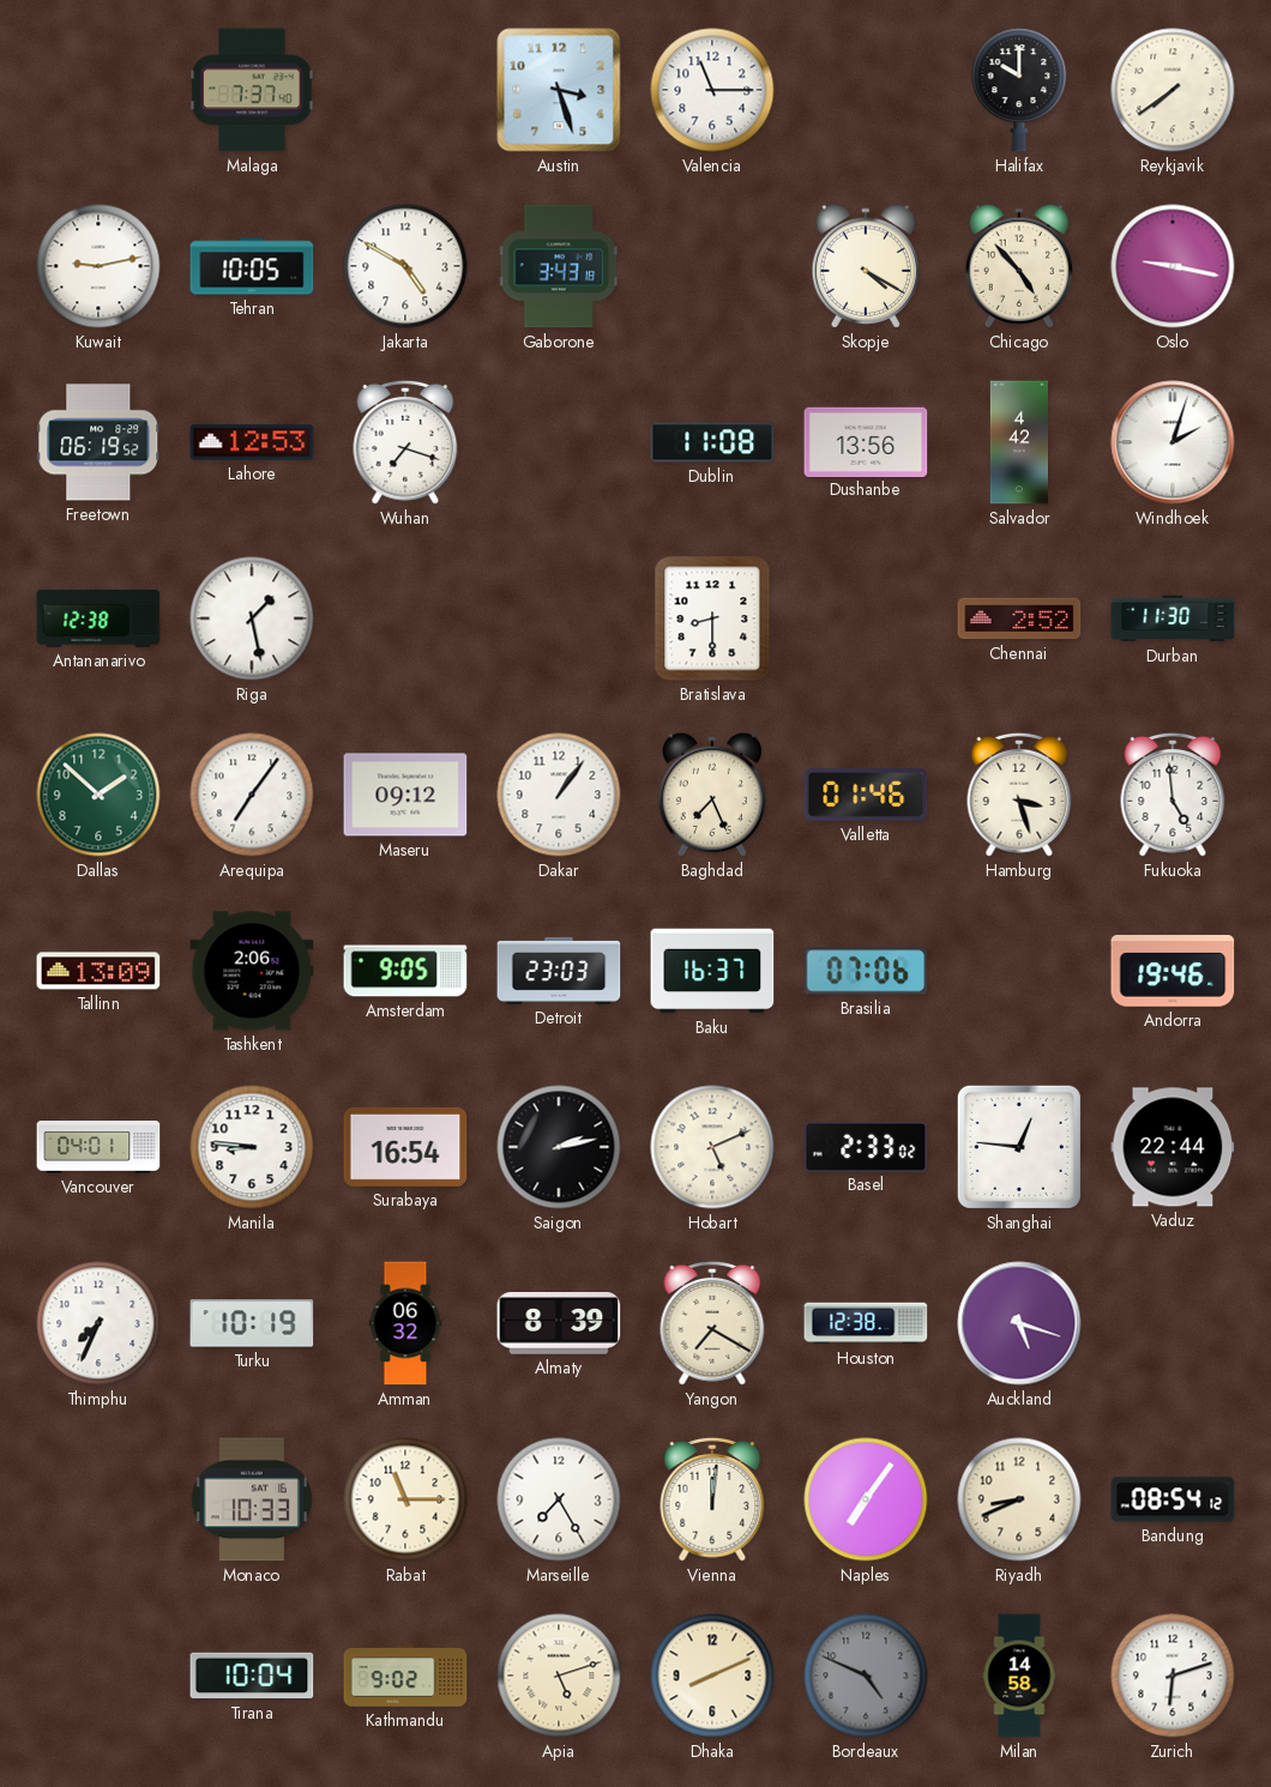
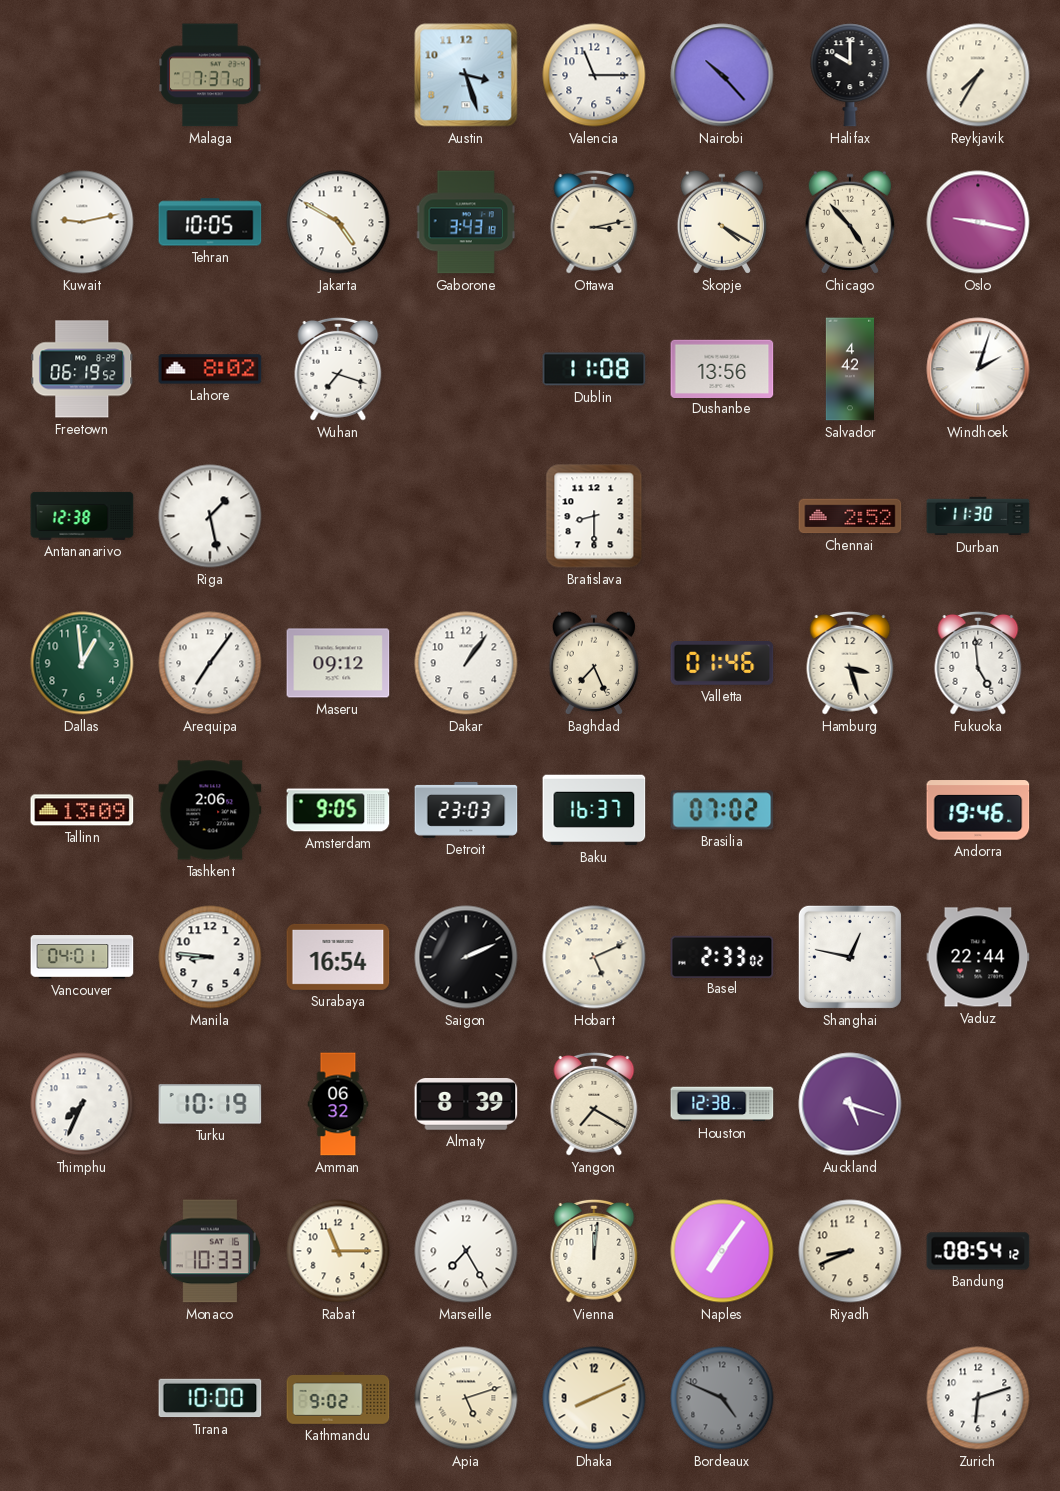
Nairobi: none -> 10:23 (722, 75)
Reykjavik: 7:39 -> 7:35 (978, 75)
Ottawa: none -> 3:13 (594, 222)
Lahore: 12:53 -> 8:02 (210, 369)
Dallas: 1:52 -> 12:59 (82, 663)
Brasilia: 07:06 -> 07:02 (722, 810)
Saigon: 2:13 -> 2:11 (466, 957)
Shanghai: 12:46 -> 12:47 (850, 957)
Tirana: 10:04 -> 10:00 (210, 1398)
Milan: 14:58 -> none (1019, 1676)
